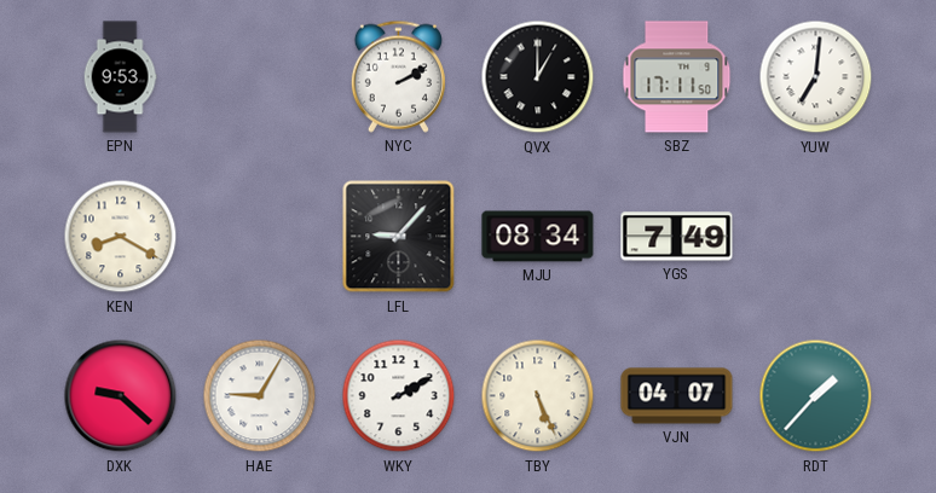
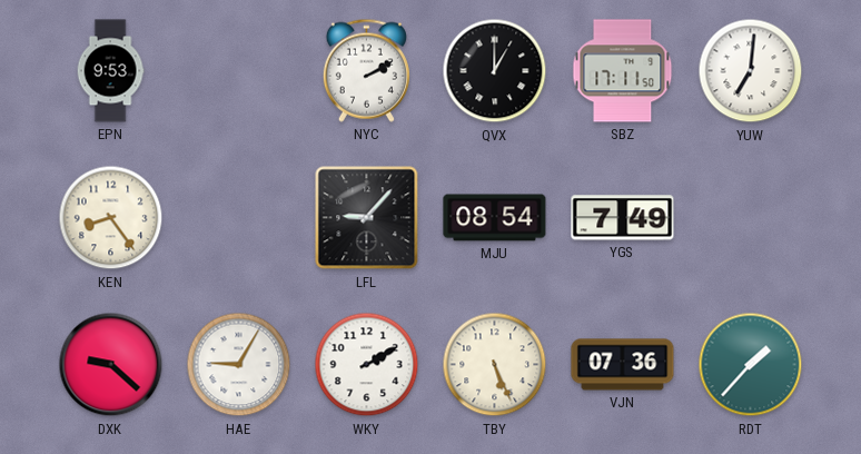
KEN: 8:20 -> 8:24 (111, 218)
MJU: 08:34 -> 08:54 (495, 218)
VJN: 04:07 -> 07:36 (623, 365)
